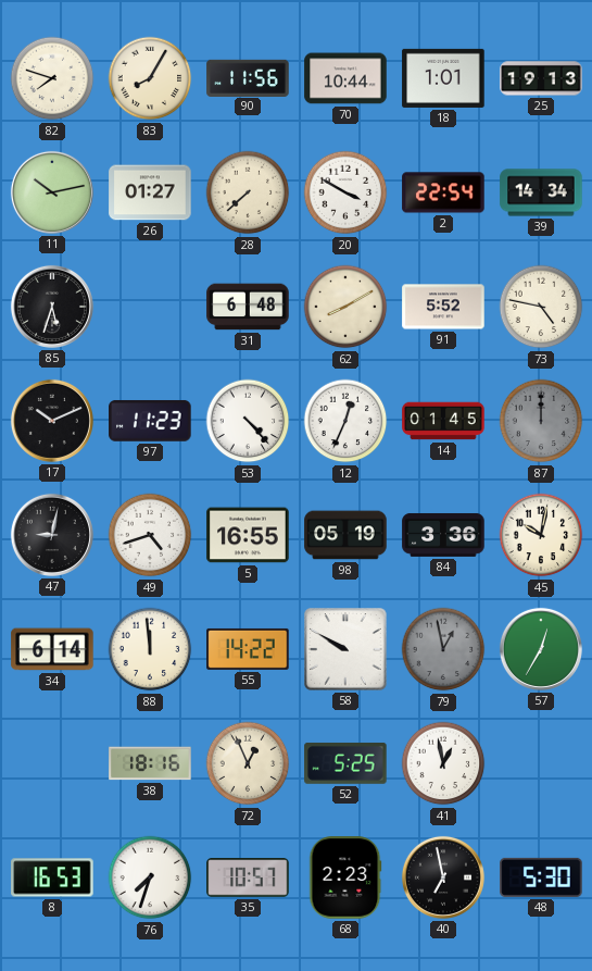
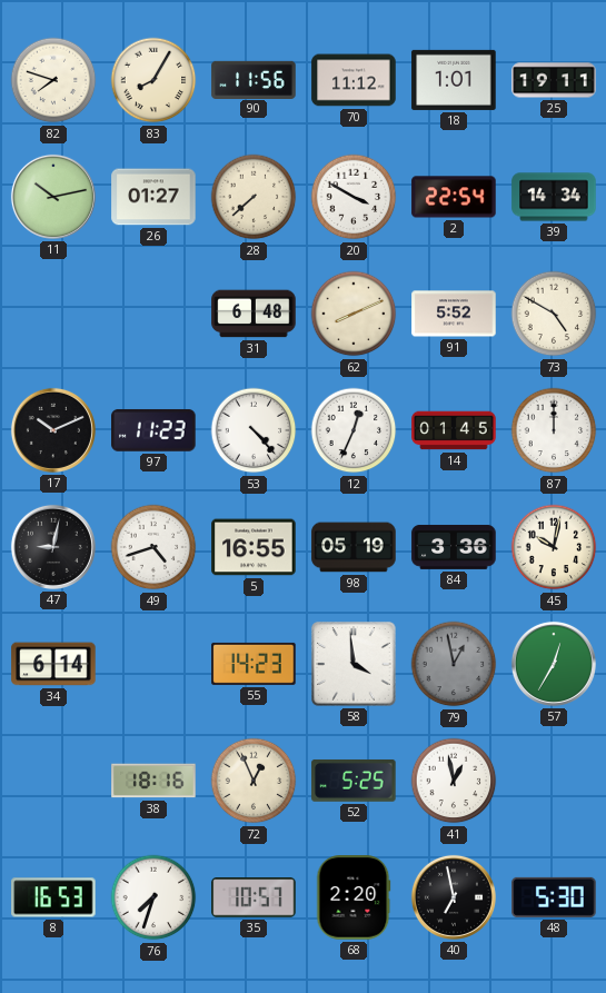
70: 10:44 -> 11:12 (354, 80)
25: 19:13 -> 19:11 (554, 80)
85: 5:33 -> none (52, 307)
62: 8:10 -> 8:11 (354, 314)
73: 4:47 -> 4:50 (554, 314)
87 dial: grey -> white (554, 430)
88: 11:59 -> none (150, 649)
55: 14:22 -> 14:23 (254, 664)
58: 9:50 -> 3:59 (354, 664)
68: 2:23 -> 2:20 (354, 897)
